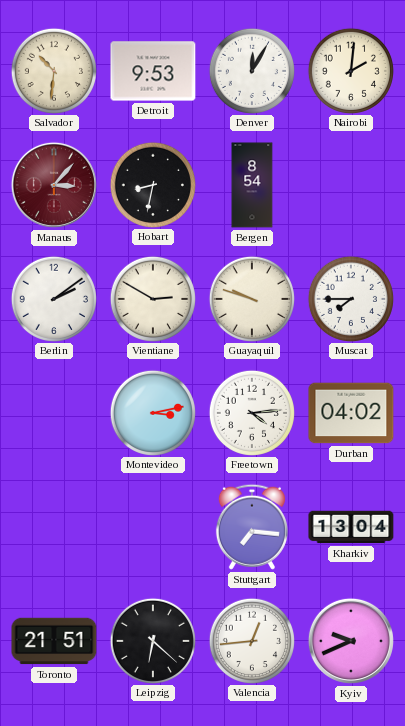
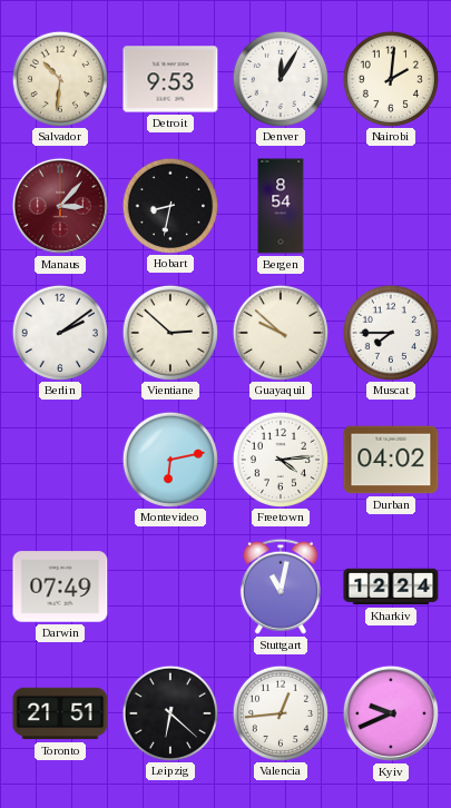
Vientiane: 2:50 -> 2:52 (169, 332)
Guayaquil: 9:48 -> 9:52 (280, 332)
Montevideo: 3:13 -> 6:13 (169, 459)
Darwin: none -> 07:49 (60, 587)
Stuttgart: 7:16 -> 11:02 (281, 587)
Kharkiv: 13:04 -> 12:24 (391, 587)
